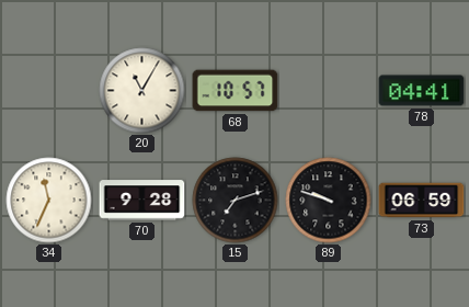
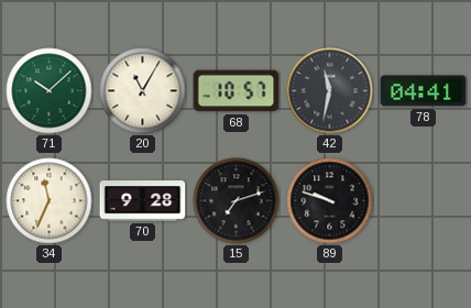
71: none -> 10:08 (50, 91)
42: none -> 11:32 (330, 91)
73: 06:59 -> none (422, 201)
